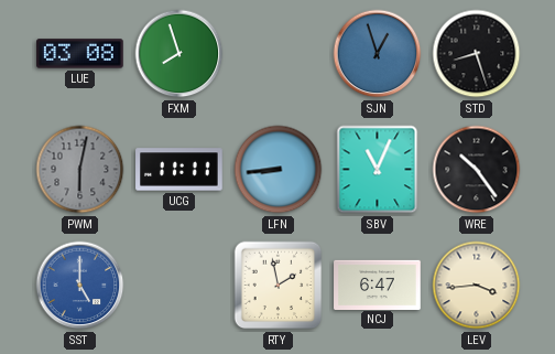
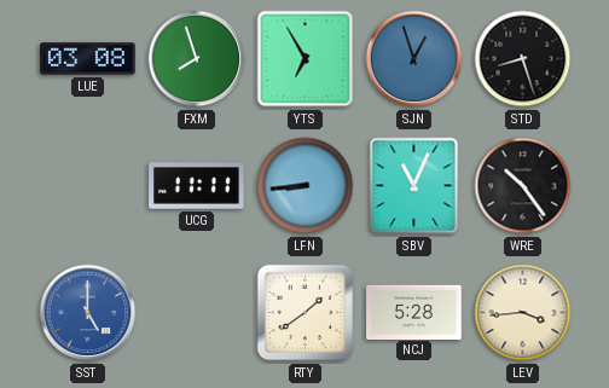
YTS: none -> 6:55 (306, 59)
PWM: 6:02 -> none (80, 170)
RTY: 1:58 -> 1:39 (306, 313)
NCJ: 6:47 -> 5:28 (414, 312)
